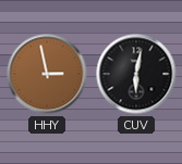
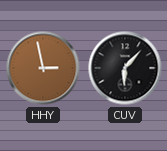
CUV: 6:02 -> 6:07 (125, 68)
